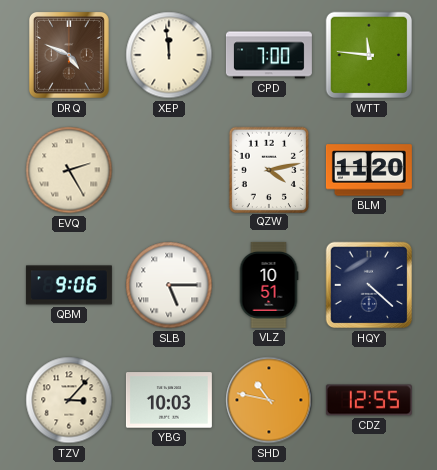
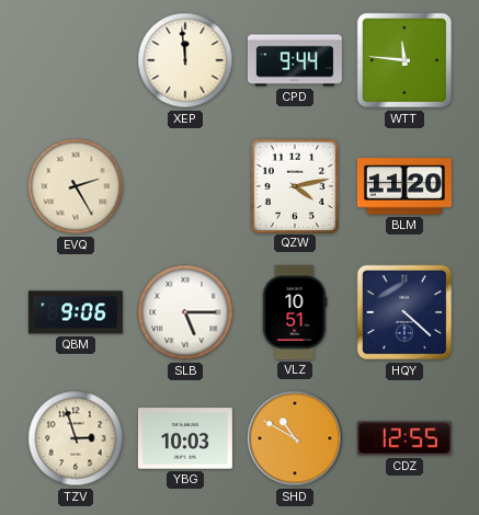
DRQ: 4:49 -> none (69, 55)
CPD: 7:00 -> 9:44 (295, 60)
TZV: 3:07 -> 2:57 (76, 438)
SHD: 10:47 -> 10:50 (295, 438)
